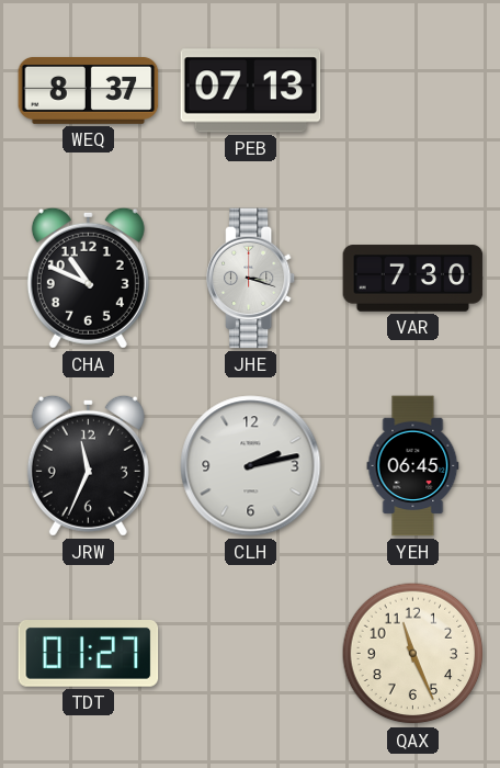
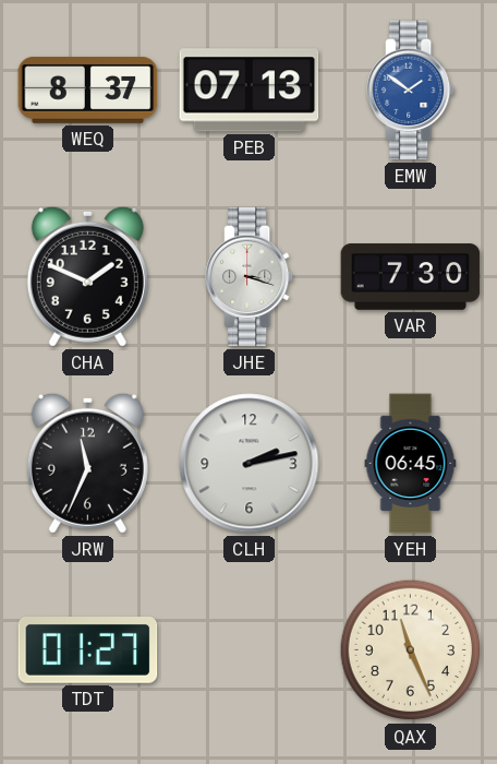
EMW: none -> 1:51 (411, 91)
CHA: 10:49 -> 1:49 (87, 276)
